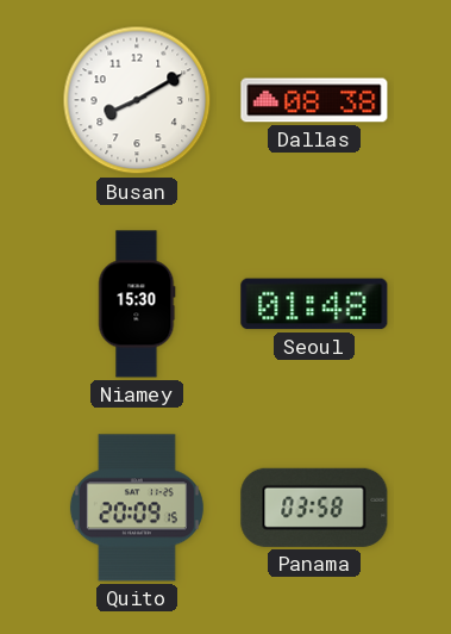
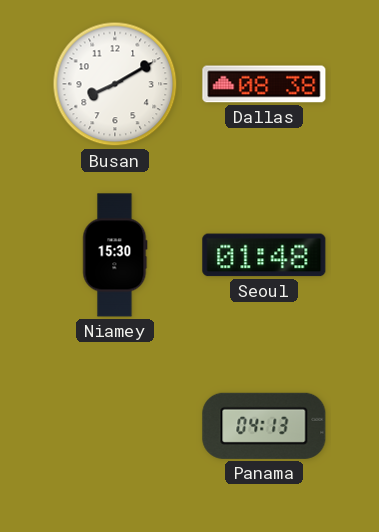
Quito: 20:09 -> none (137, 508)
Panama: 03:58 -> 04:13 (264, 426)
